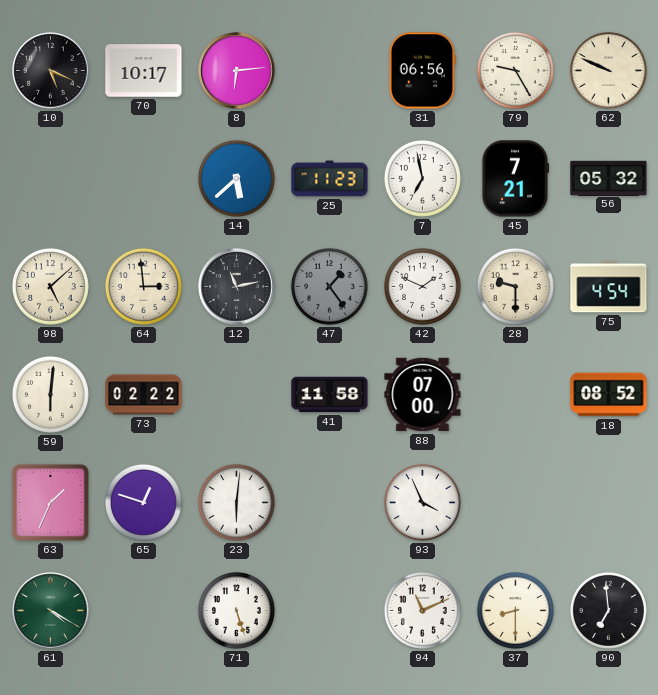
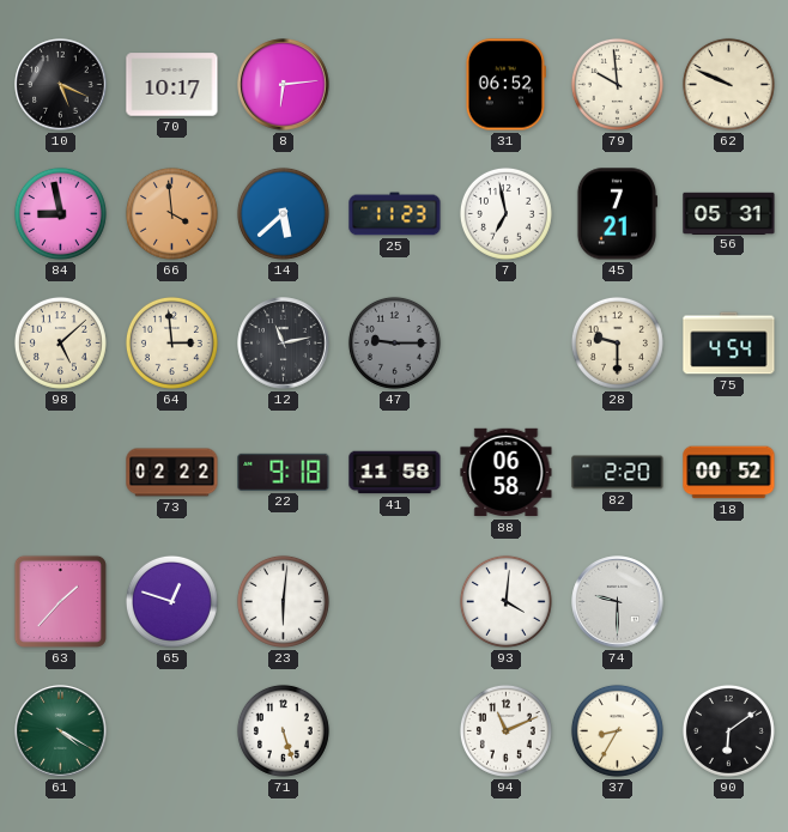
31: 06:56 -> 06:52 (505, 85)
79: 9:25 -> 9:59 (617, 84)
84: none -> 8:58 (60, 213)
66: none -> 3:59 (171, 213)
56: 05:32 -> 05:31 (729, 213)
47: 1:24 -> 9:15 (394, 342)
42: 1:49 -> none (422, 286)
59: 6:01 -> none (50, 394)
22: none -> 9:18 (284, 472)
88: 07:00 -> 06:58 (507, 473)
82: none -> 2:20 (618, 473)
18: 08:52 -> 00:52 (729, 473)
63: 1:34 -> 1:37 (60, 601)
93: 3:56 -> 4:01 (505, 601)
74: none -> 9:30 (618, 602)
37: 8:30 -> 8:35 (617, 730)
90: 6:59 -> 6:09 (728, 730)
